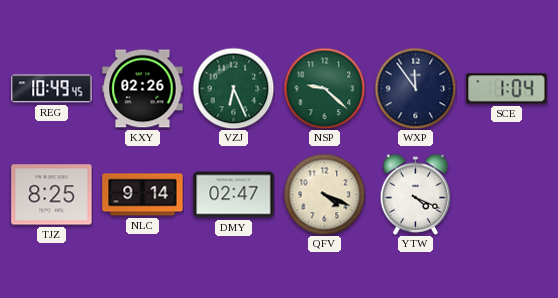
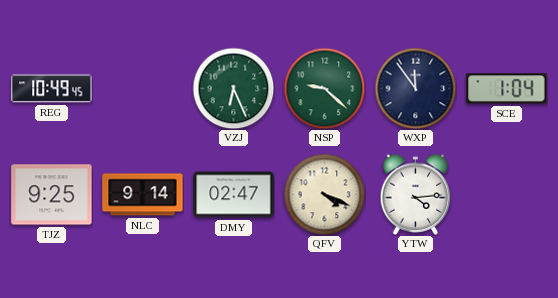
KXY: 02:26 -> none (143, 89)
TJZ: 8:25 -> 9:25 (52, 195)
YTW: 4:19 -> 4:14 (416, 194)
